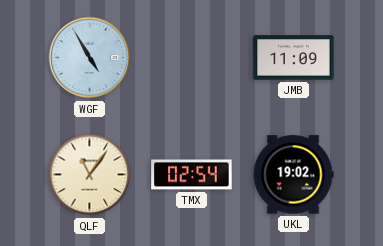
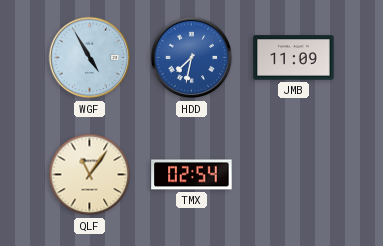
HDD: none -> 7:32 (192, 58)
UKL: 19:02 -> none (293, 175)
